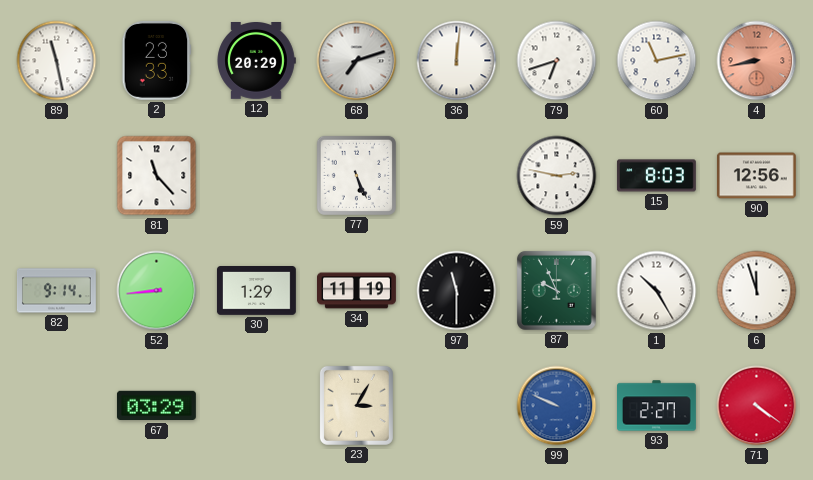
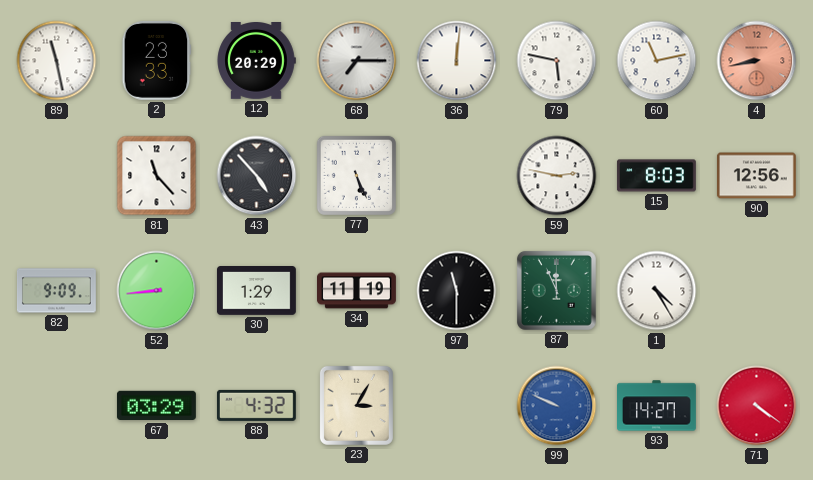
68: 7:12 -> 7:15 (357, 61)
79: 6:42 -> 5:47 (557, 61)
43: none -> 4:53 (257, 176)
82: 9:14 -> 9:09 (56, 291)
87: 9:56 -> 11:56 (556, 290)
1: 10:25 -> 4:25 (657, 291)
6: 11:57 -> none (757, 291)
88: none -> 4:32 (256, 405)
93: 2:27 -> 14:27 (657, 406)
